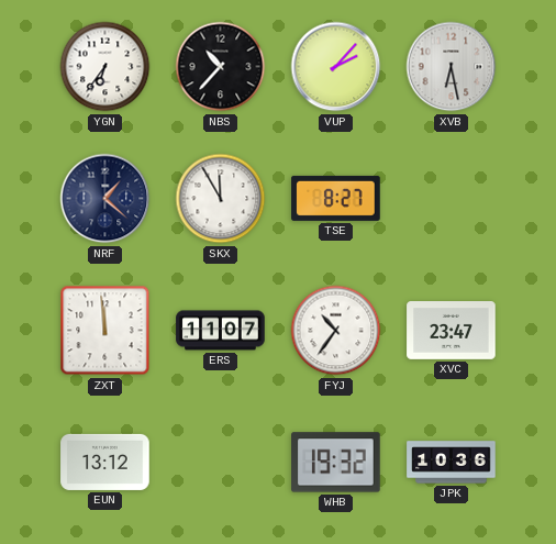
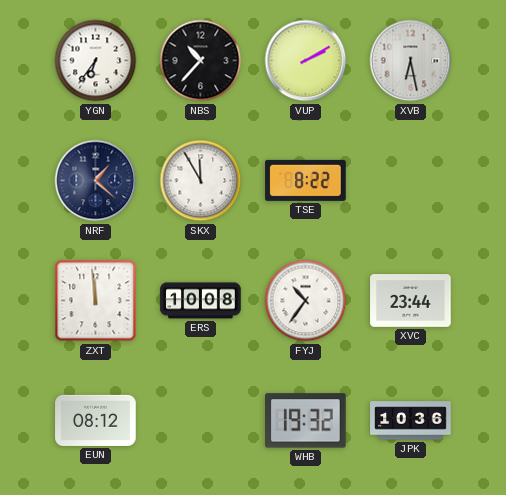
VUP: 2:07 -> 2:10 (306, 61)
TSE: 8:27 -> 8:22 (306, 180)
ERS: 11:07 -> 10:08 (201, 301)
XVC: 23:47 -> 23:44 (411, 301)
EUN: 13:12 -> 08:12 (96, 420)
